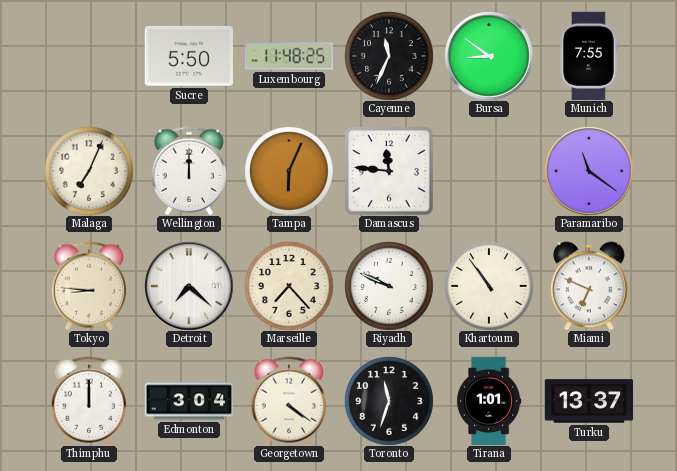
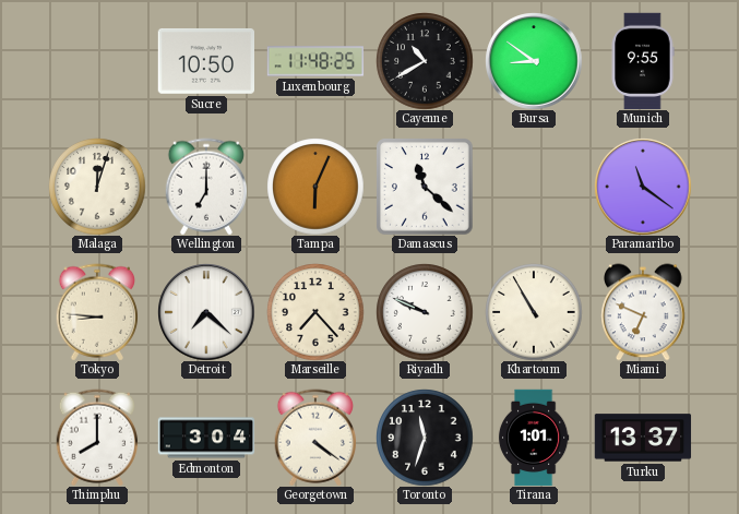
Sucre: 5:50 -> 10:50 (205, 61)
Cayenne: 11:34 -> 10:40 (425, 61)
Munich: 7:55 -> 9:55 (643, 61)
Malaga: 7:04 -> 12:03 (97, 187)
Wellington: 12:00 -> 7:00 (206, 187)
Damascus: 11:46 -> 11:22 (425, 187)
Khartoum: 10:54 -> 10:55 (534, 312)
Thimphu: 12:00 -> 8:00 (97, 438)
